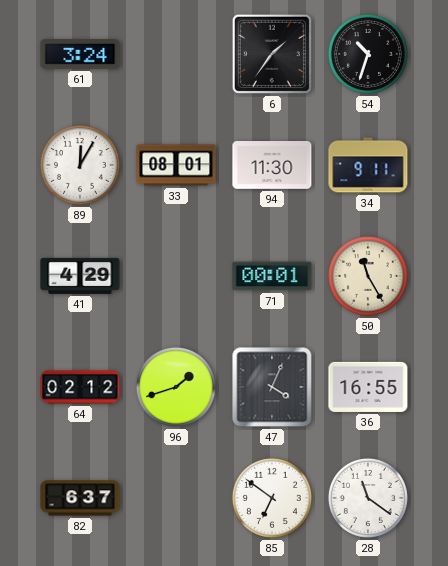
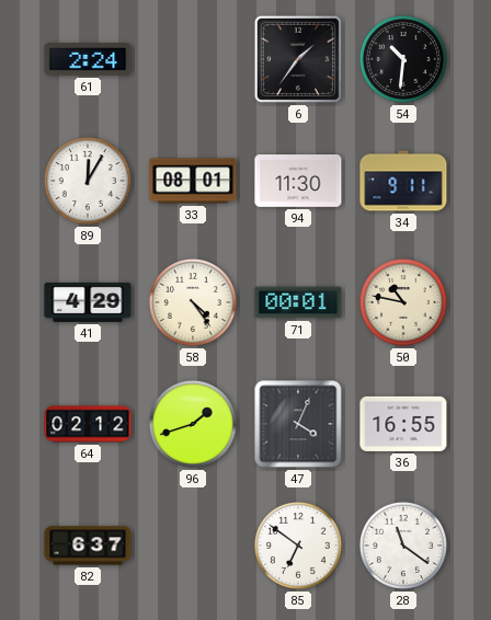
61: 3:24 -> 2:24 (88, 59)
54: 10:33 -> 10:31 (403, 59)
58: none -> 4:24 (193, 302)
50: 11:25 -> 10:47 (403, 302)
